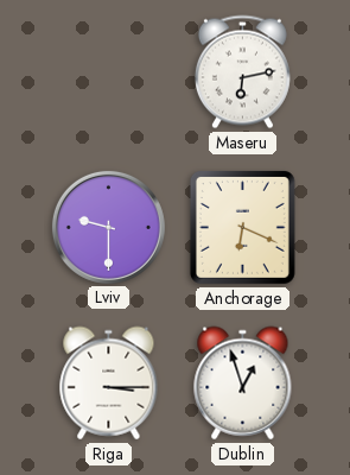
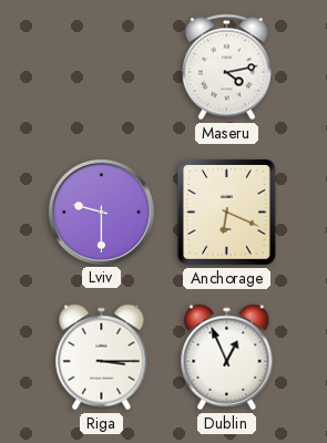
Maseru: 6:13 -> 4:13 (226, 68)
Dublin: 12:57 -> 12:56 (227, 358)
